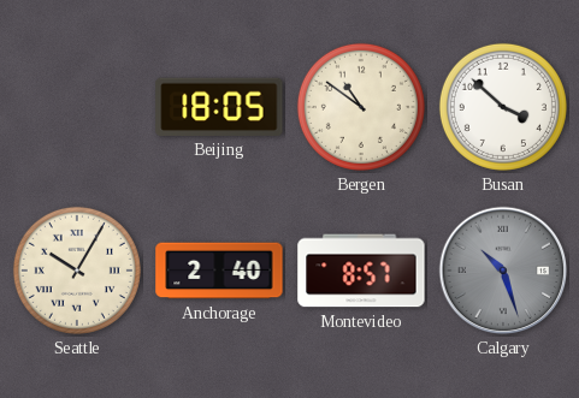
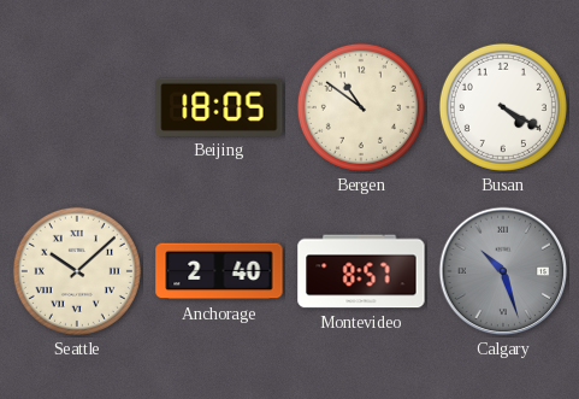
Busan: 3:52 -> 4:20 (503, 107)
Seattle: 10:05 -> 10:08 (77, 271)
